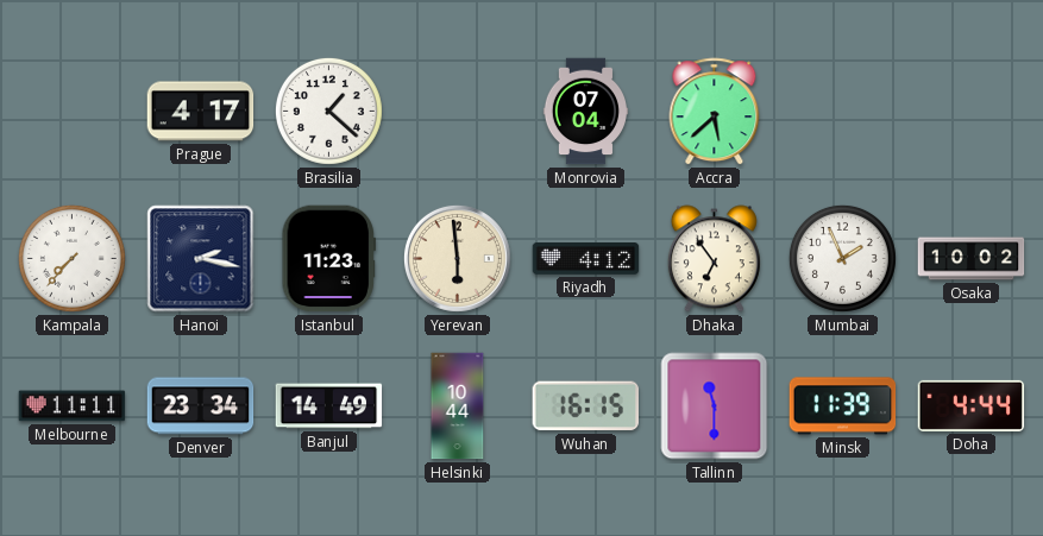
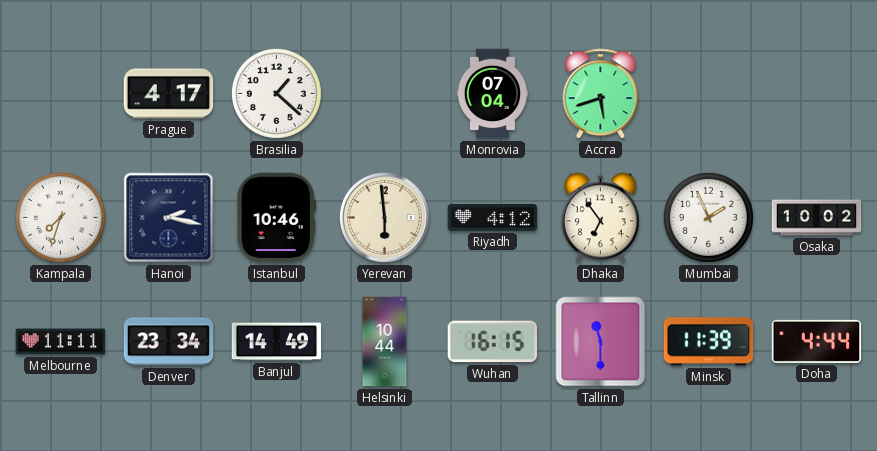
Accra: 5:38 -> 5:42 (601, 94)
Kampala: 7:37 -> 7:33 (60, 217)
Istanbul: 11:23 -> 10:46 (276, 218)
